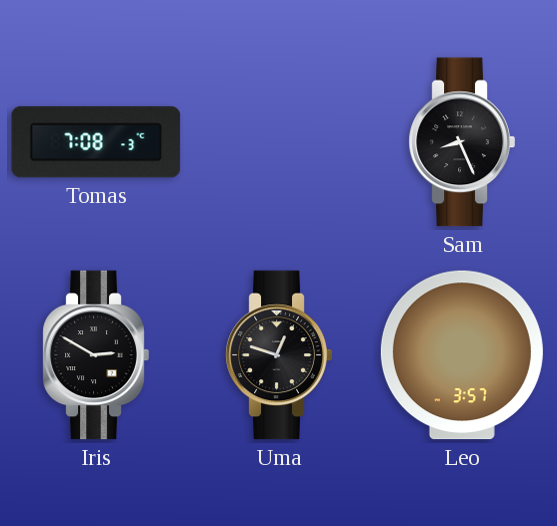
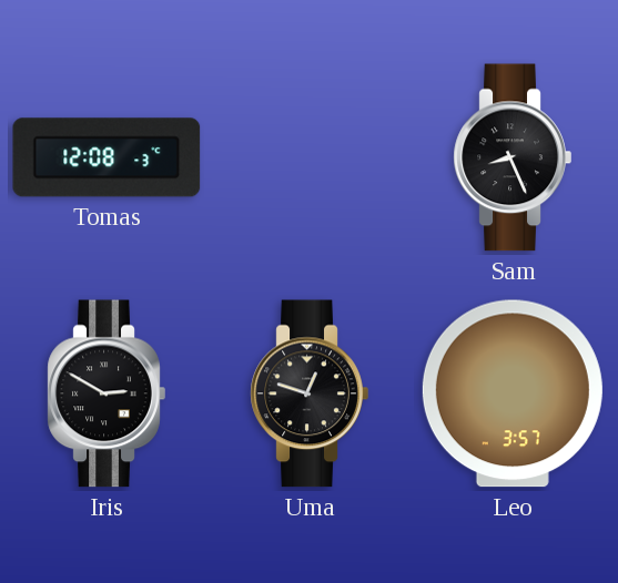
Tomas: 7:08 -> 12:08 (107, 157)
